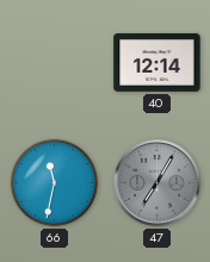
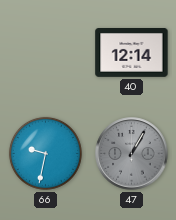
66: 11:32 -> 9:32 (45, 153)
47: 7:05 -> 1:05 (132, 154)
